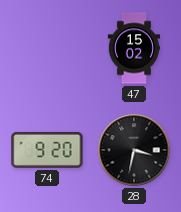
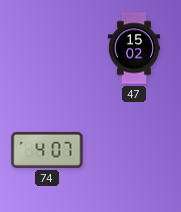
74: 9:20 -> 4:07 (47, 150)
28: 3:32 -> none (134, 150)
